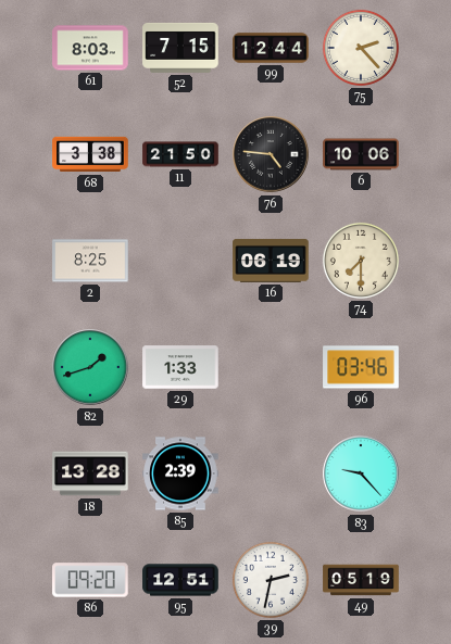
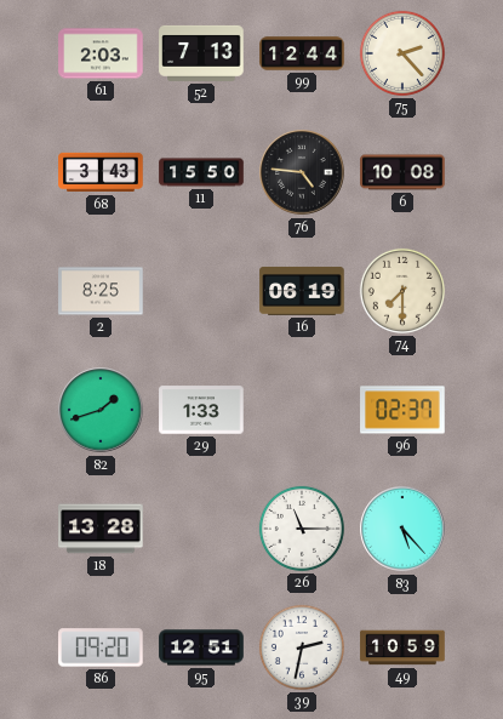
61: 8:03 -> 2:03 (101, 53)
52: 7:15 -> 7:13 (201, 53)
68: 3:38 -> 3:43 (101, 172)
11: 21:50 -> 15:50 (201, 172)
6: 10:06 -> 10:08 (402, 172)
96: 03:46 -> 02:37 (402, 410)
85: 2:39 -> none (180, 473)
26: none -> 11:15 (302, 529)
83: 9:23 -> 5:23 (402, 529)
49: 05:19 -> 10:59 (402, 647)
